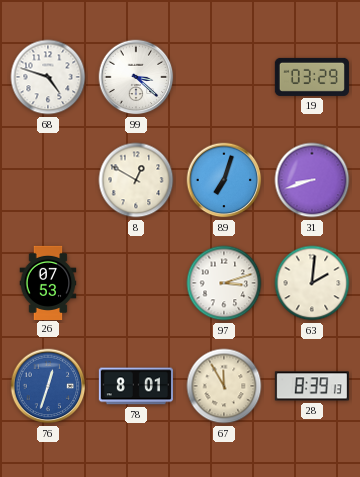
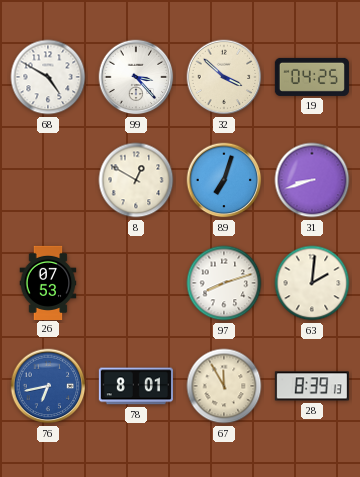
68: 4:48 -> 4:50 (48, 77)
99: 3:22 -> 3:23 (136, 77)
32: none -> 3:52 (224, 77)
19: 03:29 -> 04:25 (312, 77)
97: 3:12 -> 8:12 (224, 283)
76: 12:33 -> 6:43 (48, 386)
